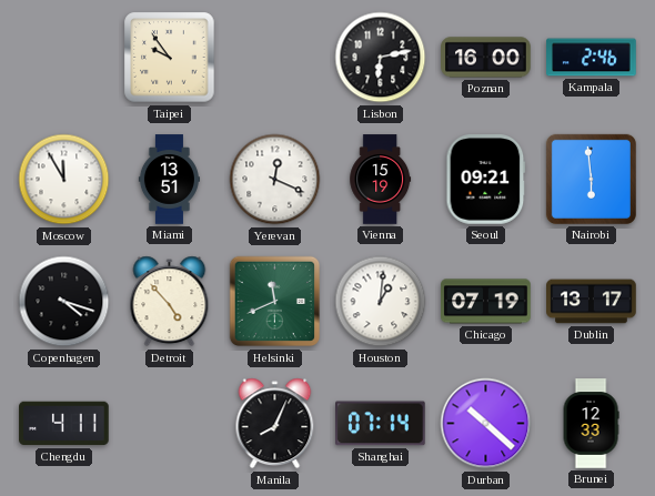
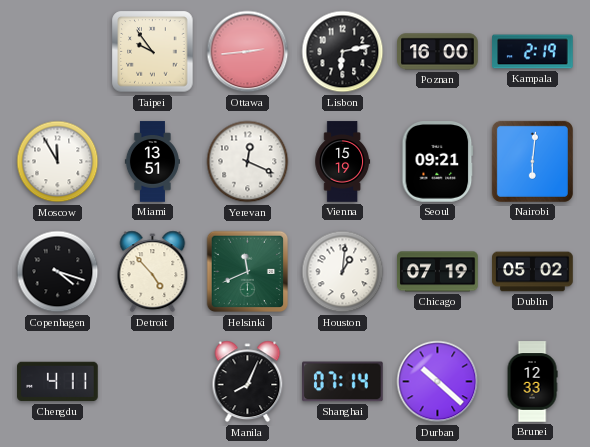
Ottawa: none -> 2:44 (248, 52)
Kampala: 2:46 -> 2:19 (533, 52)
Nairobi: 5:59 -> 6:01 (532, 161)
Dublin: 13:17 -> 05:02 (533, 272)
